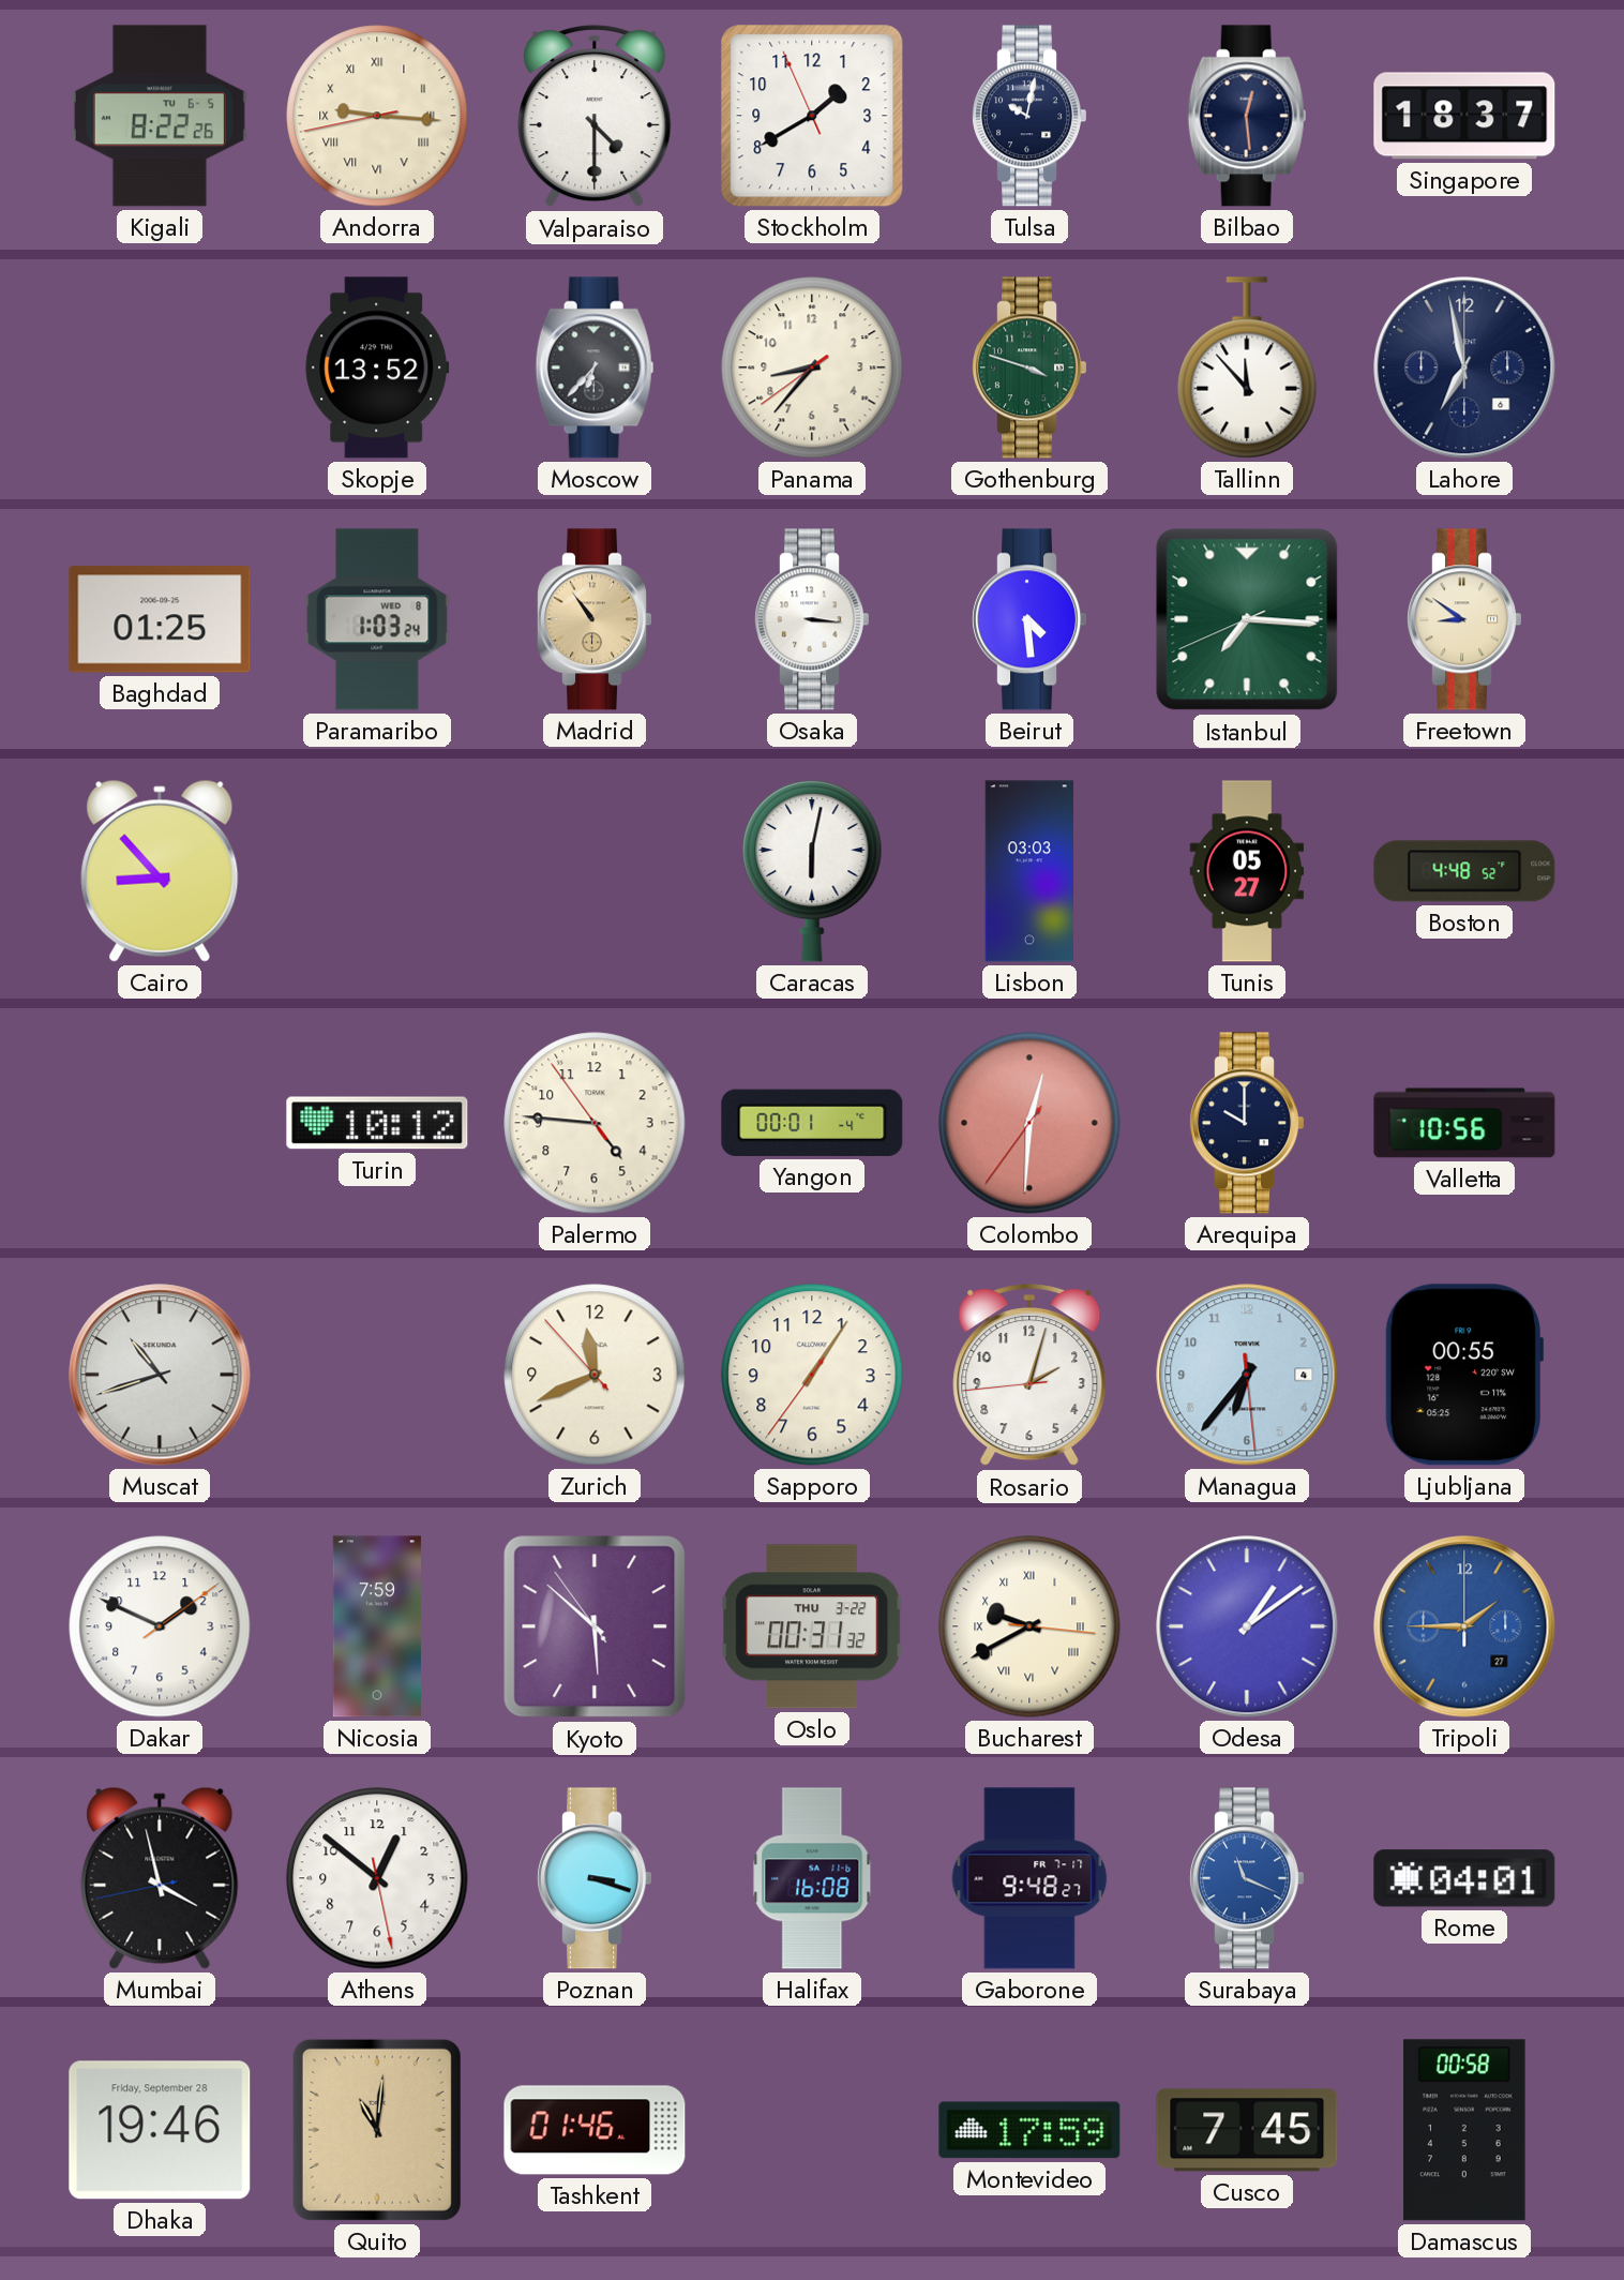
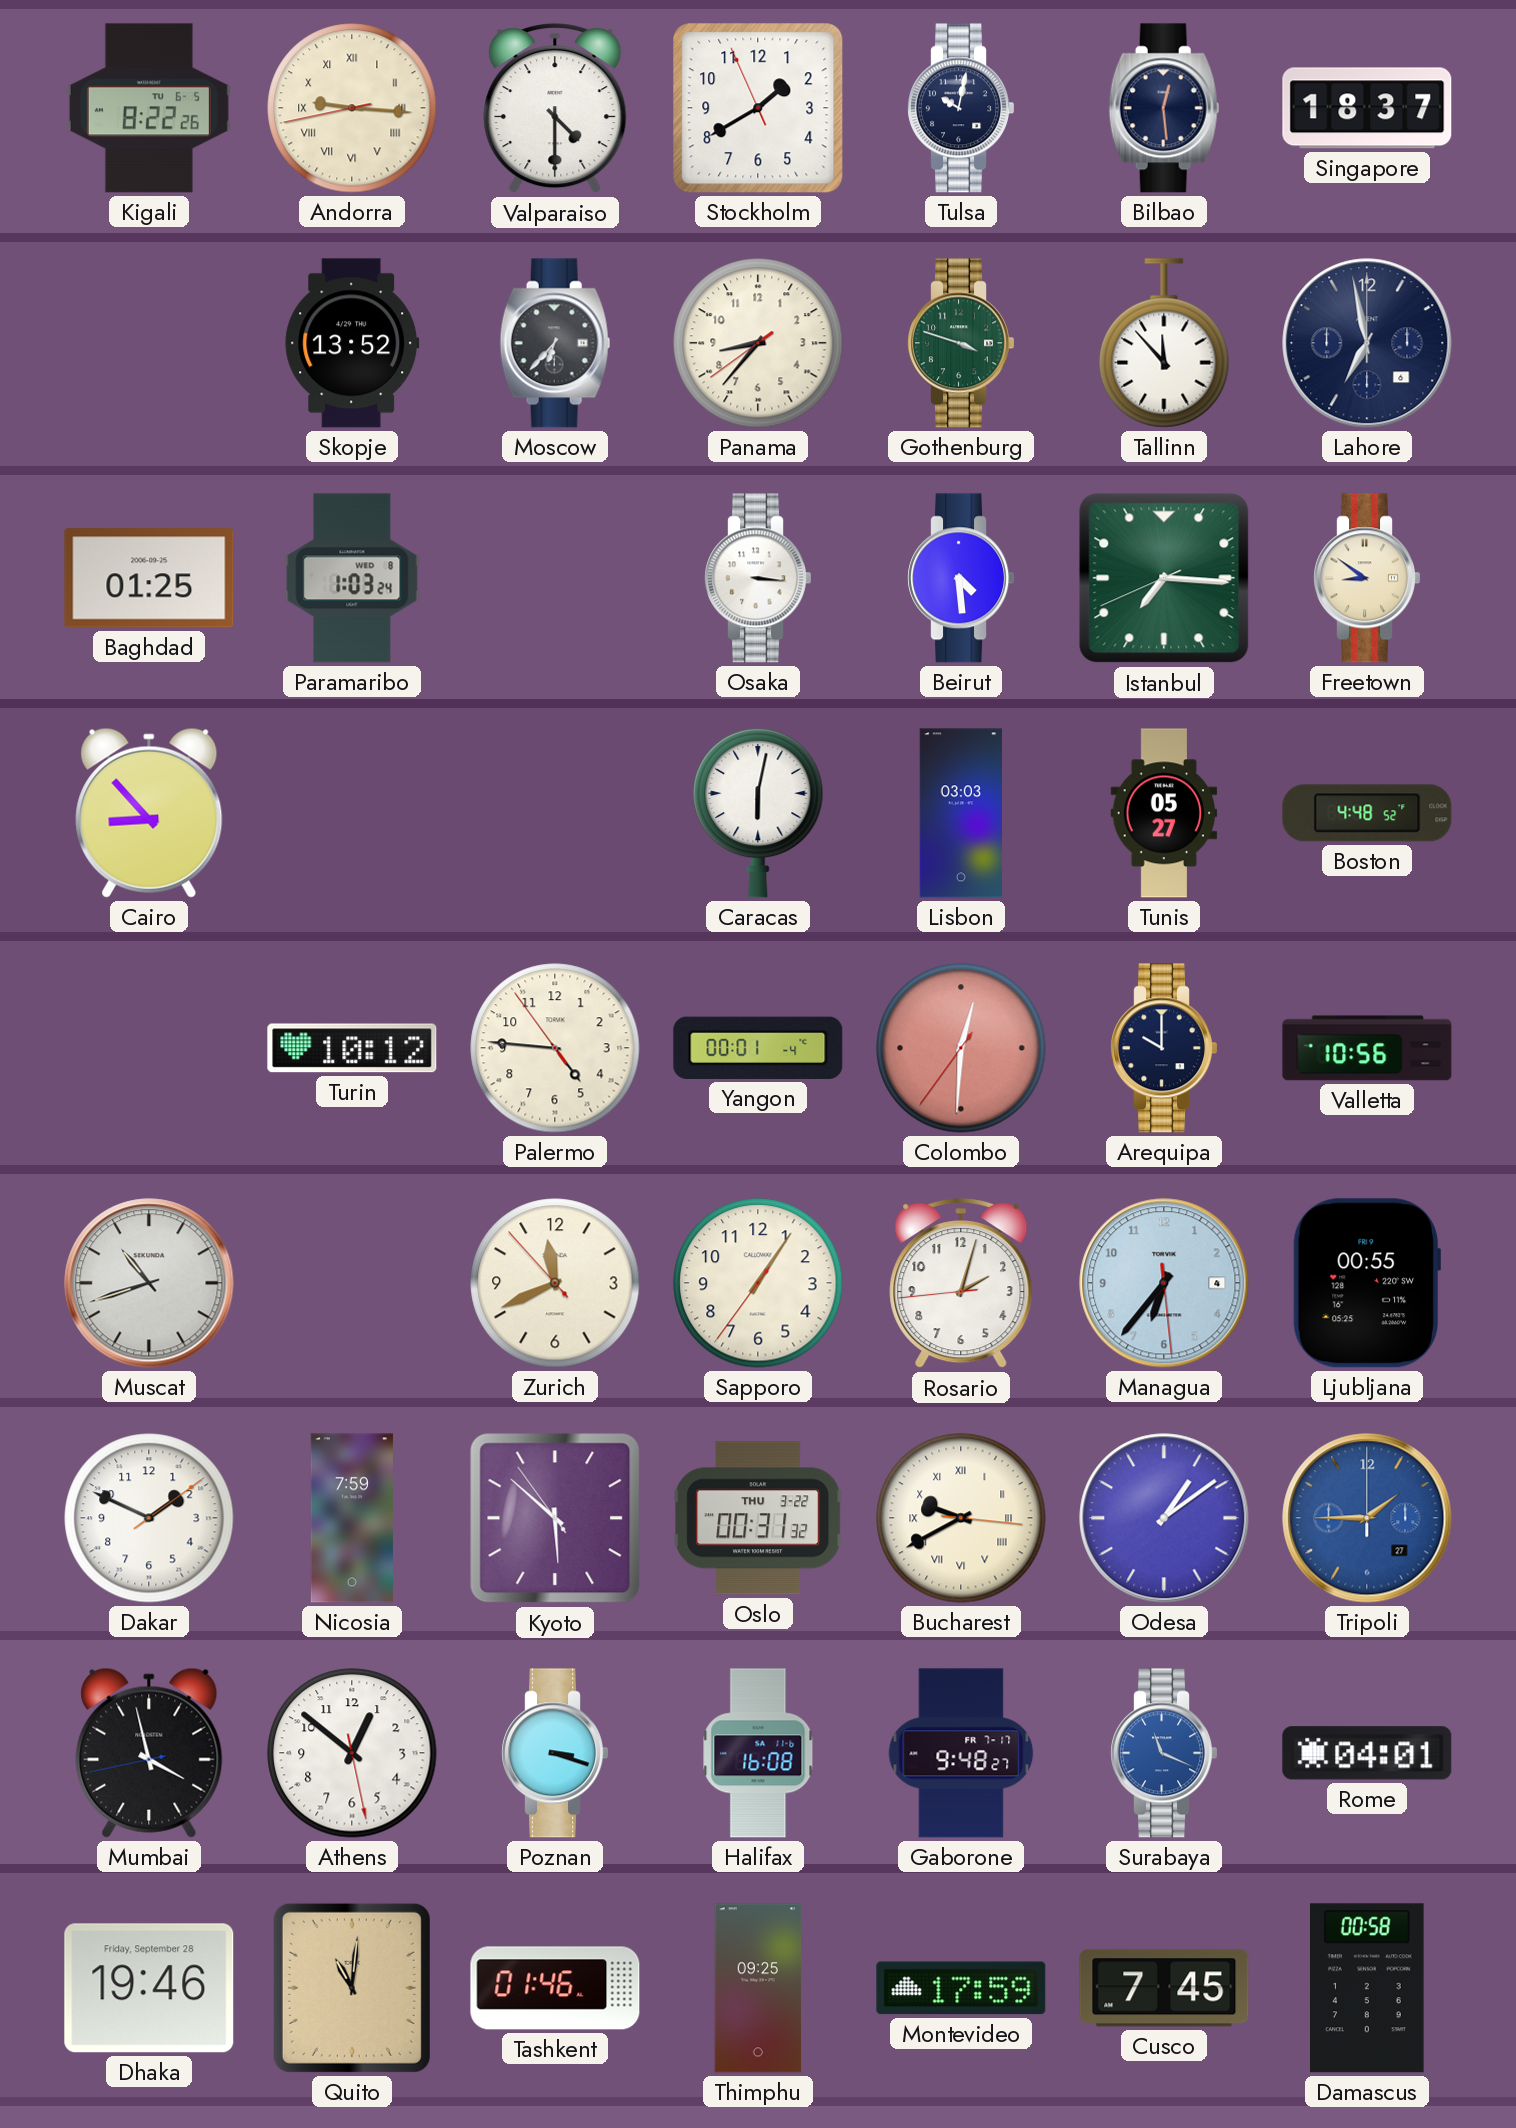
Madrid: 10:54 -> none (593, 619)
Thimphu: none -> 09:25 (758, 1988)
